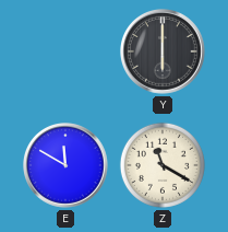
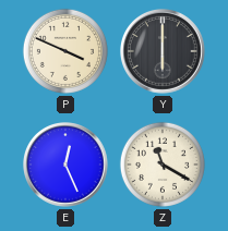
P: none -> 3:49 (65, 51)
E: 11:50 -> 12:26 (67, 166)
